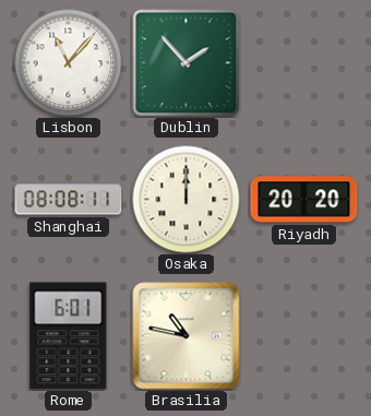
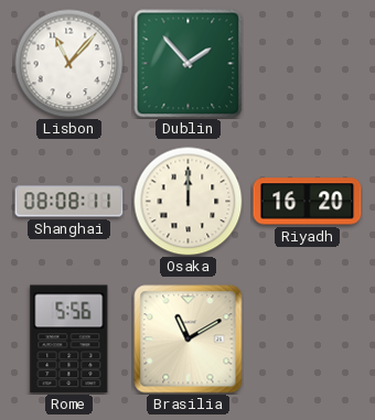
Riyadh: 20:20 -> 16:20 (308, 202)
Rome: 6:01 -> 5:56 (69, 340)
Brasilia: 10:47 -> 11:10 (189, 340)
